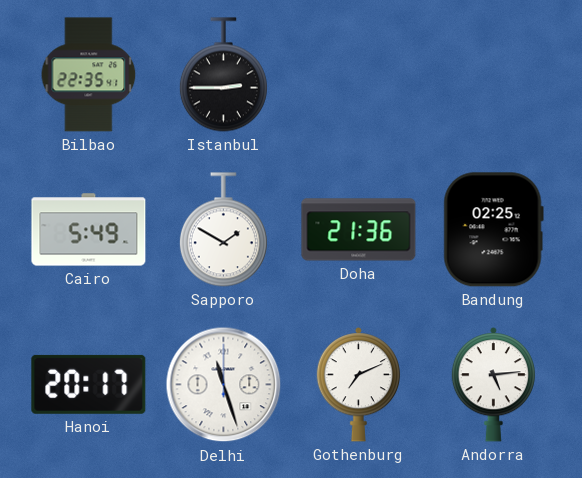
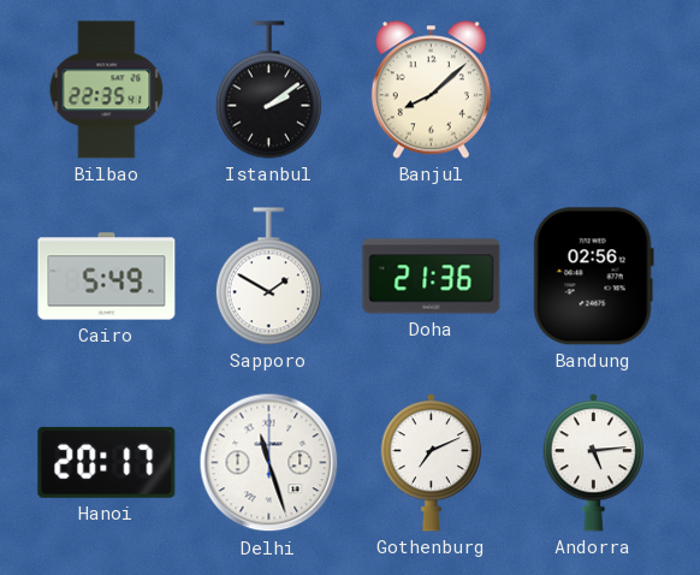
Istanbul: 2:45 -> 2:09 (268, 90)
Banjul: none -> 8:08 (431, 90)
Bandung: 02:25 -> 02:56 (593, 277)
